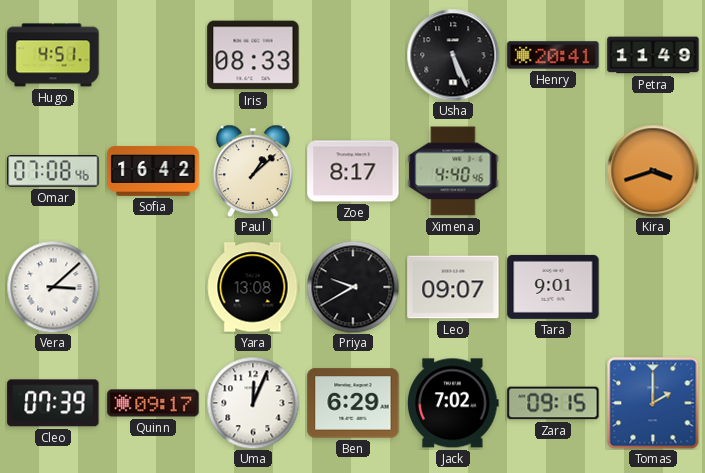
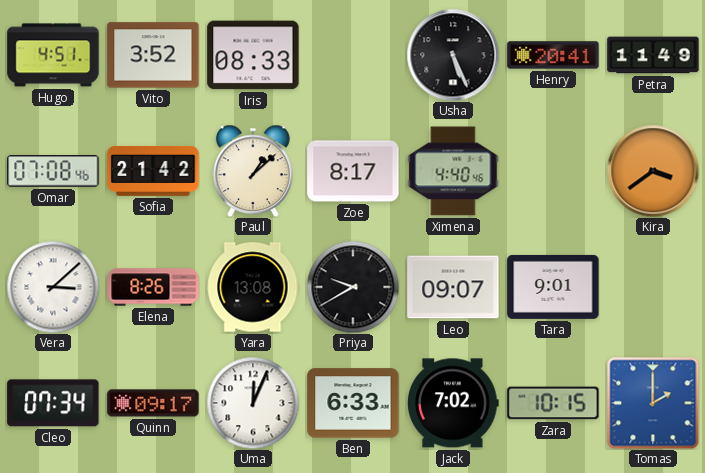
Vito: none -> 3:52 (153, 55)
Sofia: 16:42 -> 21:42 (153, 171)
Kira: 3:42 -> 3:39 (653, 171)
Elena: none -> 8:26 (153, 287)
Cleo: 07:39 -> 07:34 (53, 403)
Ben: 6:29 -> 6:33 (353, 403)
Zara: 09:15 -> 10:15 (553, 403)
